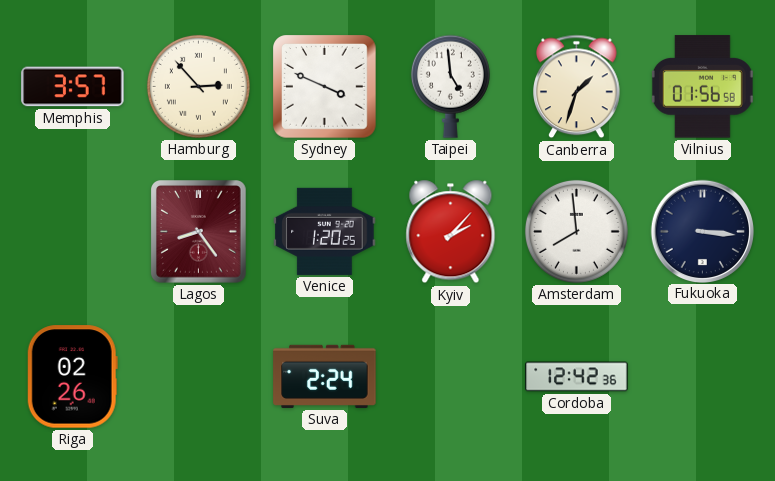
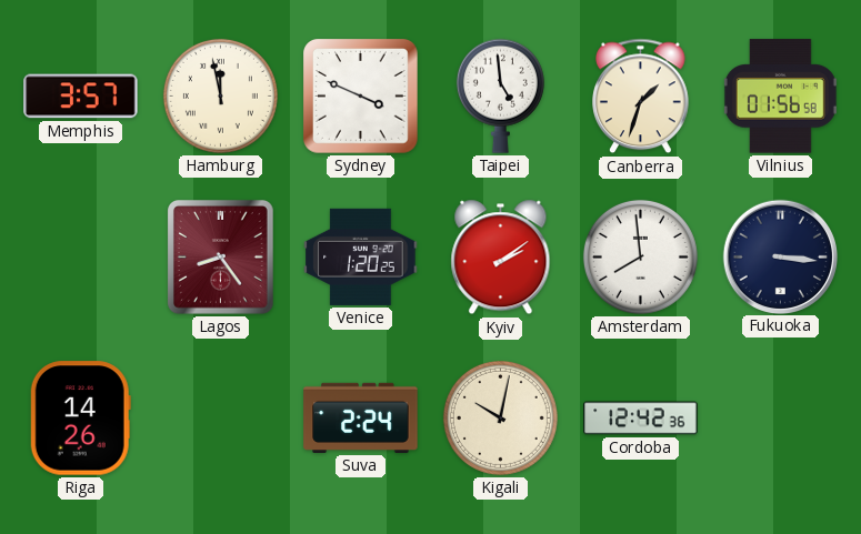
Hamburg: 2:53 -> 11:58 (220, 95)
Kyiv: 2:07 -> 2:09 (501, 258)
Riga: 02:26 -> 14:26 (80, 419)
Kigali: none -> 10:02 (500, 417)
